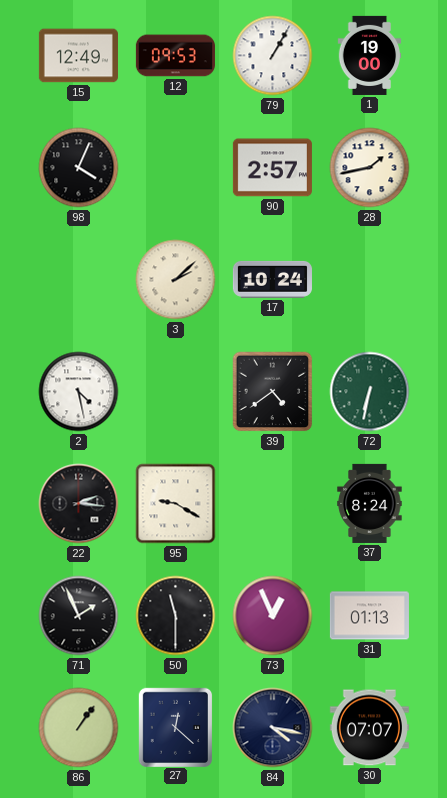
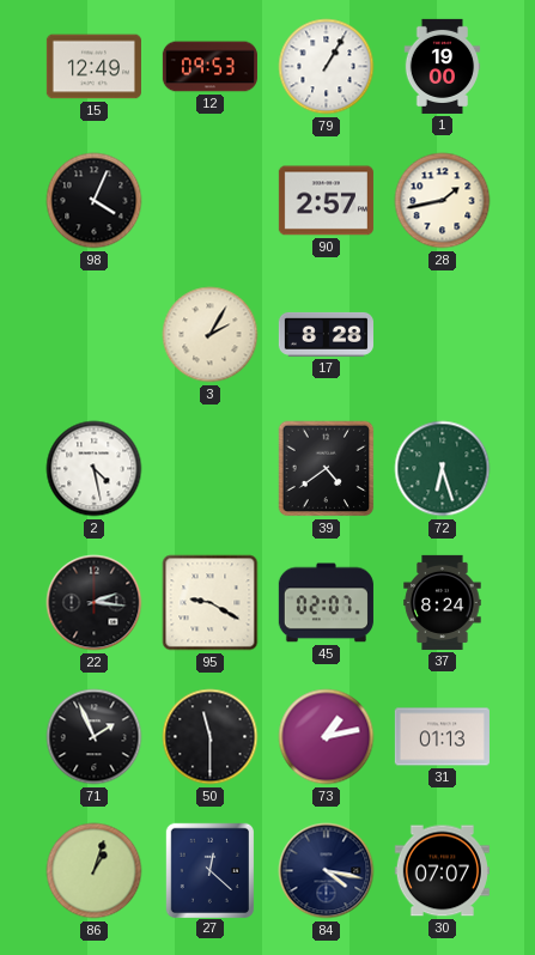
3: 2:08 -> 2:05 (211, 335)
17: 10:24 -> 8:28 (326, 334)
72: 6:32 -> 6:27 (443, 469)
45: none -> 02:07 (326, 603)
73: 12:56 -> 1:13 (327, 737)
86: 1:06 -> 1:03 (95, 871)
